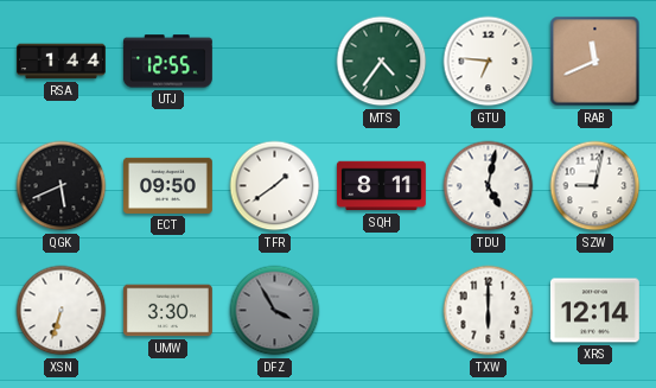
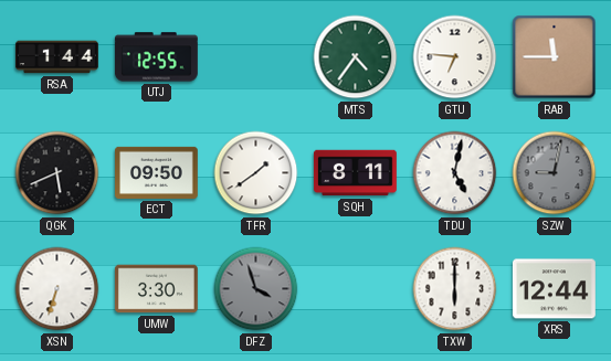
RAB: 11:41 -> 11:45 (555, 57)
SZW dial: white -> grey (555, 173)
DFZ: 3:55 -> 3:57 (256, 289)
XRS: 12:14 -> 12:44 (554, 289)
